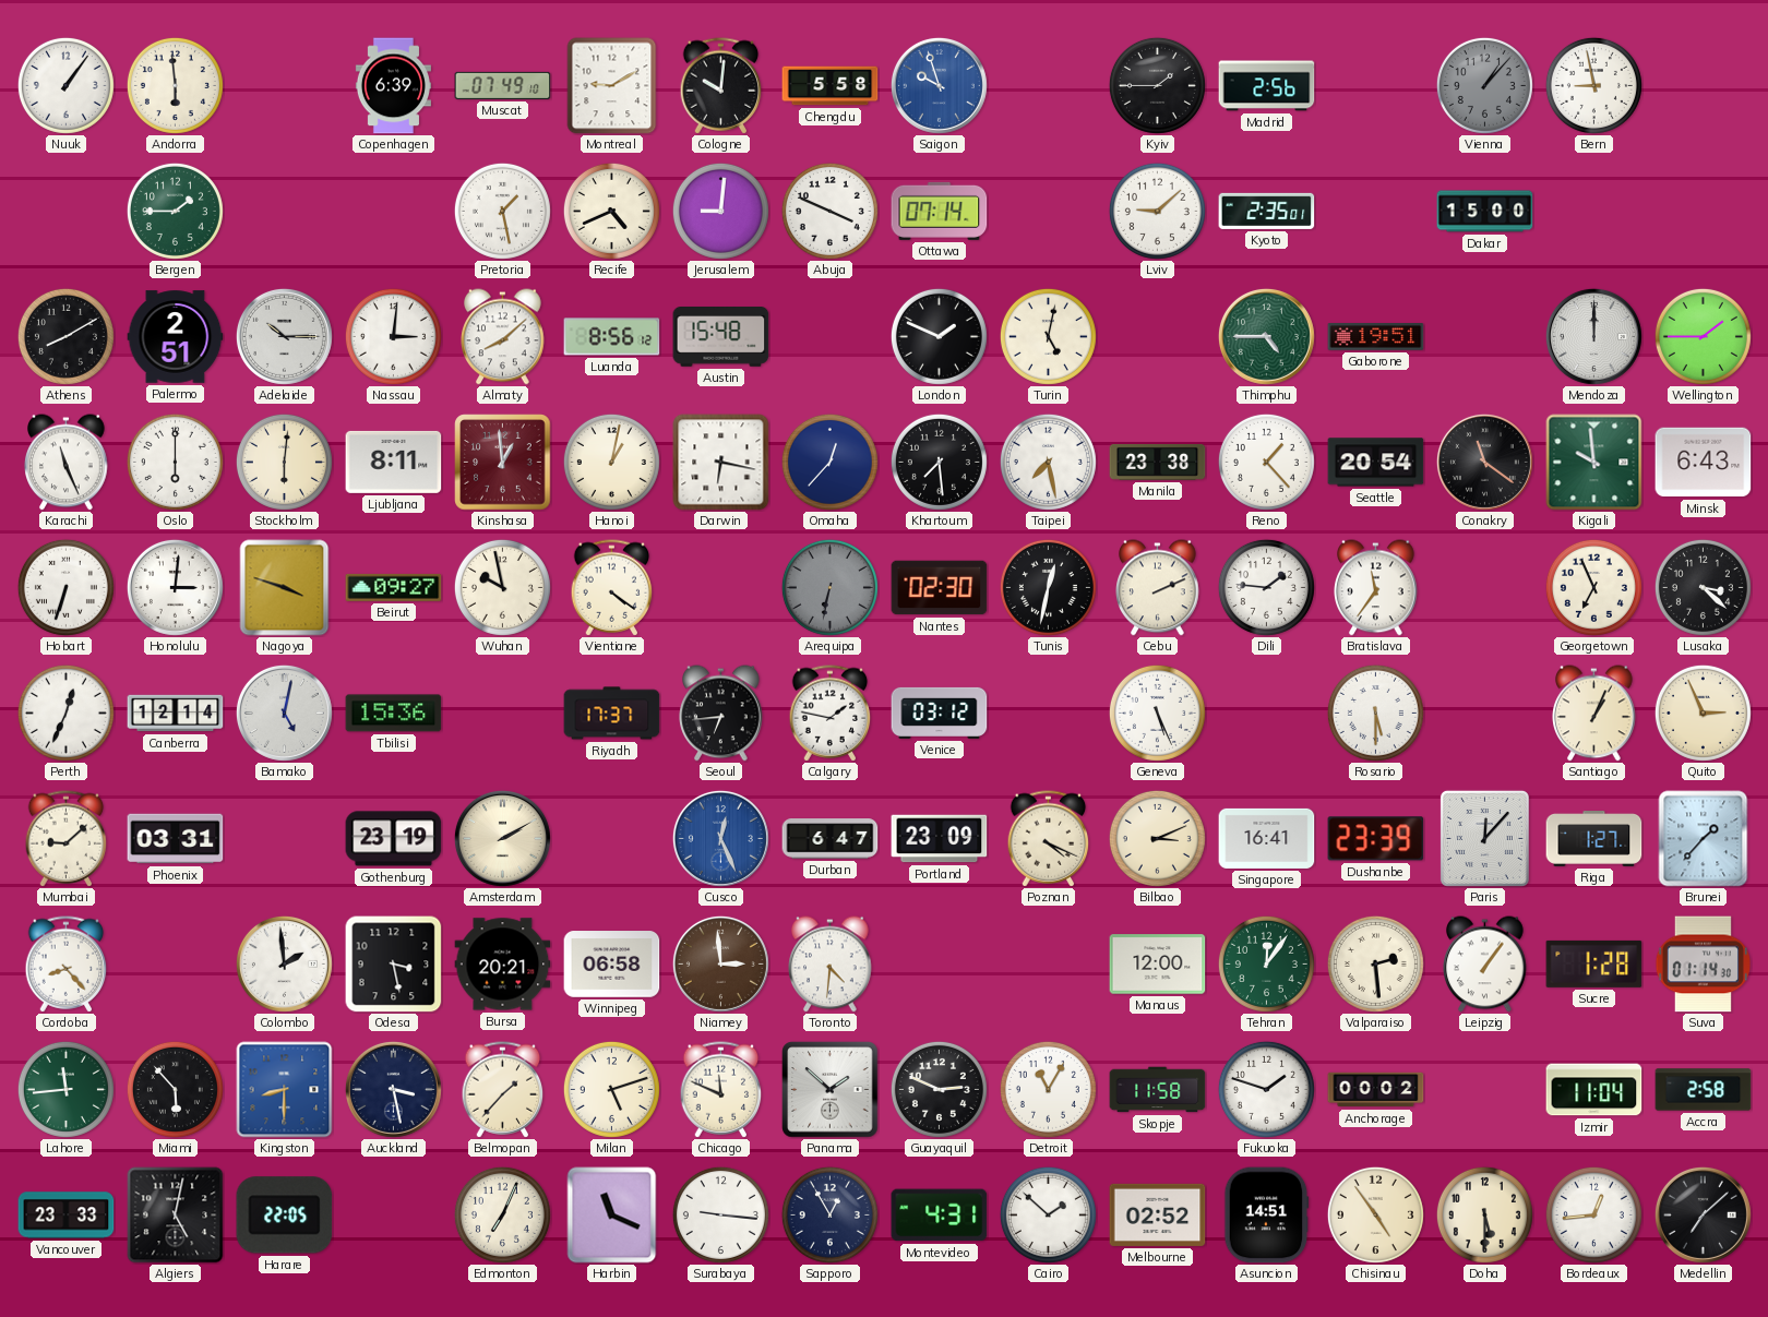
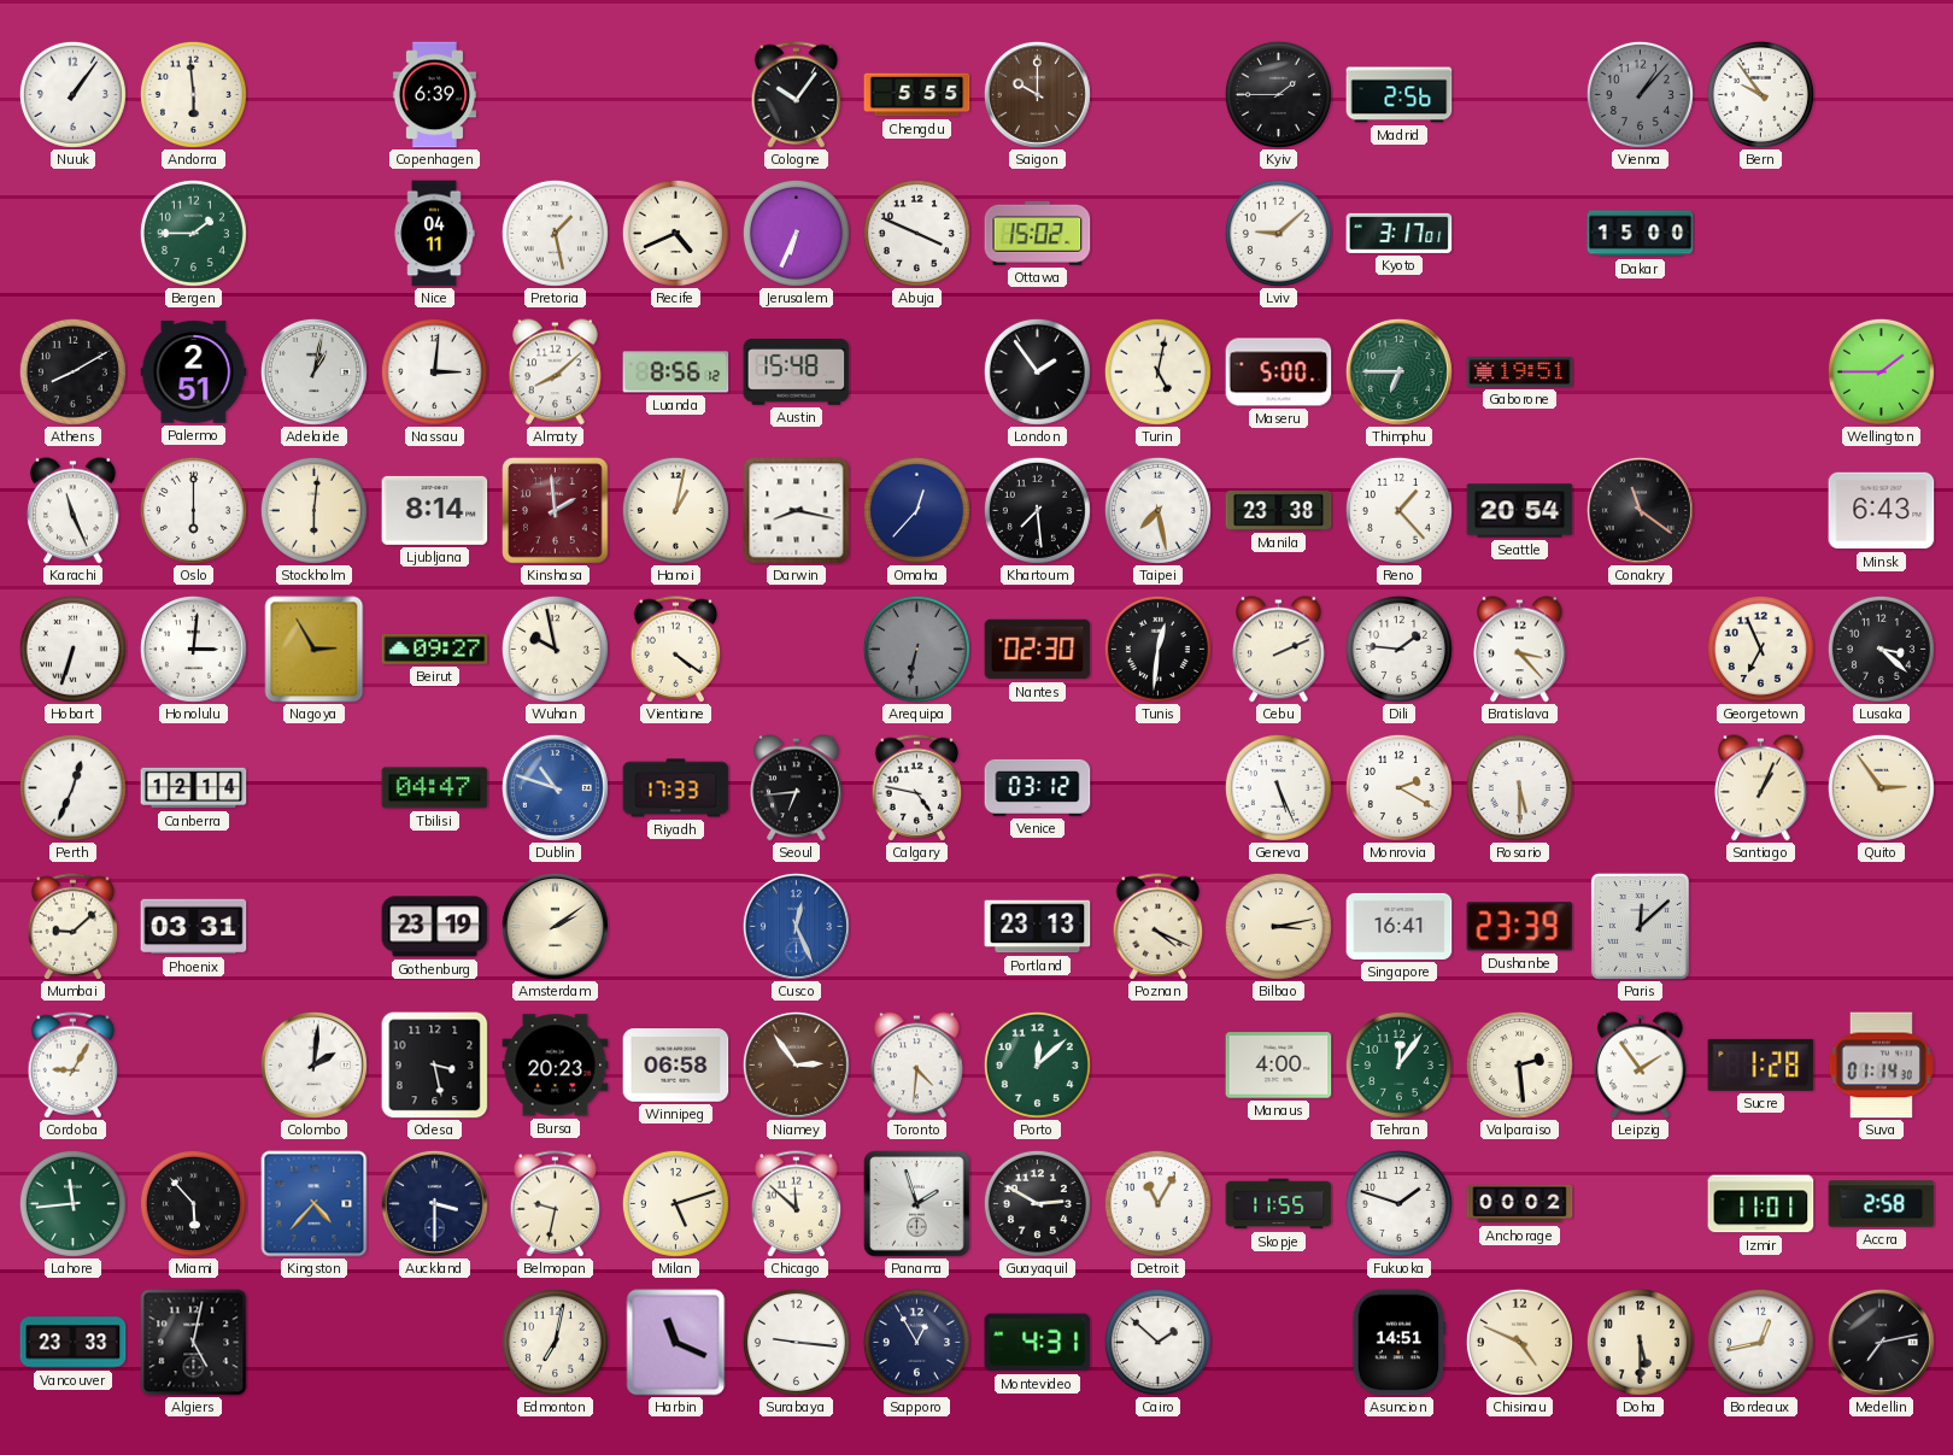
Muscat: 07:49 -> none (503, 85)
Montreal: 9:10 -> none (612, 86)
Cologne: 10:01 -> 10:06 (797, 95)
Chengdu: 5:58 -> 5:55 (917, 95)
Saigon: 9:57 -> 10:00 (1037, 94)
Saigon dial: blue -> brown (1037, 94)
Bern: 8:58 -> 9:54 (1760, 94)
Nice: none -> 04:11 (434, 234)
Jerusalem: 9:01 -> 6:34 (796, 233)
Ottawa: 07:14 -> 15:02 (1038, 233)
Kyoto: 2:35 -> 3:17 (1400, 233)
Adelaide: 10:15 -> 1:02 (313, 371)
London: 1:49 -> 1:54 (1037, 371)
Maseru: none -> 5:00 (1279, 372)
Thimphu: 4:45 -> 6:45 (1398, 371)
Mendoza: 12:00 -> none (1593, 336)
Ljubljana: 8:11 -> 8:14 (435, 510)
Kinshasa: 12:59 -> 1:59 (556, 511)
Darwin: 6:17 -> 8:17 (797, 511)
Kigali: 9:59 -> none (1594, 463)
Nagoya: 3:48 -> 2:55 (315, 650)
Tunis: 12:32 -> 12:31 (1157, 649)
Bratislava: 11:36 -> 3:23 (1520, 650)
Bamako: 5:02 -> none (284, 713)
Tbilisi: 15:36 -> 04:47 (435, 788)
Dublin: none -> 10:48 (555, 787)
Riyadh: 17:37 -> 17:33 (676, 788)
Calgary: 1:47 -> 4:47 (917, 788)
Monrovia: none -> 2:20 (1398, 787)
Quito: 2:56 -> 2:54 (1881, 787)
Amsterdam: 2:10 -> 2:09 (555, 926)
Durban: 6:47 -> none (831, 839)
Portland: 23:09 -> 23:13 (1038, 927)
Bilbao: 3:11 -> 3:13 (1278, 926)
Paris: 12:07 -> 12:08 (1640, 926)
Riga: 1:27 -> none (1594, 839)
Brunei: 1:37 -> none (1704, 839)
Cordoba: 8:23 -> 9:05 (74, 1066)
Colombo: 1:59 -> 2:01 (313, 1064)
Bursa: 20:21 -> 20:23 (556, 1066)
Niamey: 2:59 -> 2:54 (796, 1064)
Porto: none -> 12:08 (1037, 1064)
Manaus: 12:00 -> 4:00 (1279, 1066)
Leipzig: 1:06 -> 1:54 (1641, 1066)
Kingston: 8:30 -> 4:37 (315, 1204)
Auckland: 3:28 -> 3:30 (434, 1203)
Belmopan: 1:37 -> 9:32 (556, 1204)
Chicago: 11:49 -> 11:52 (797, 1204)
Panama: 1:52 -> 1:57 (917, 1204)
Guayaquil: 2:49 -> 2:50 (1037, 1203)
Skopje: 11:58 -> 11:55 (1279, 1204)
Izmir: 11:04 -> 11:01 (1761, 1204)
Harare: 22:05 -> none (285, 1216)
Edmonton: 7:04 -> 7:02 (555, 1342)
Melbourne: 02:52 -> none (1158, 1214)
Chisinau: 4:54 -> 4:49 (1519, 1342)
Bordeaux: 12:44 -> 12:43 (1760, 1342)
Medellin: 7:08 -> 7:13 (1881, 1342)
